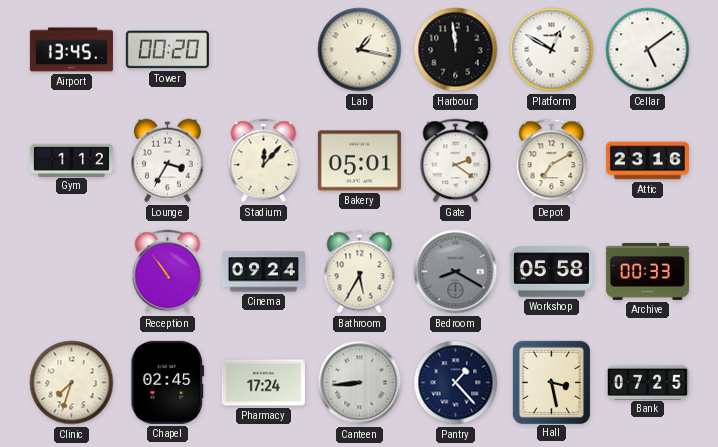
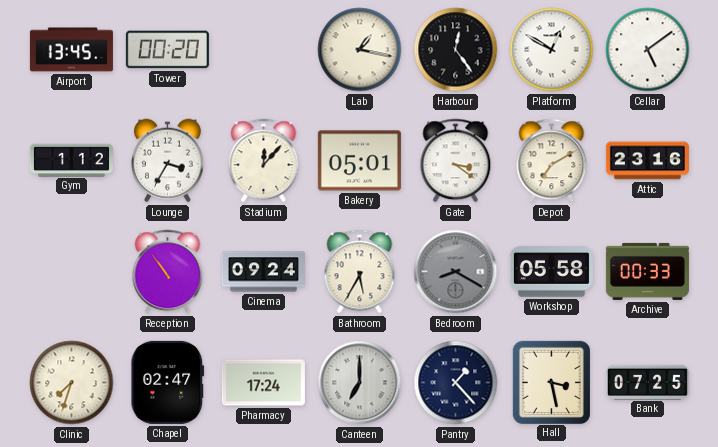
Harbour: 11:59 -> 12:24 (456, 50)
Gate: 2:21 -> 3:21 (456, 161)
Chapel: 02:45 -> 02:47 (168, 382)
Canteen: 8:44 -> 7:00 (360, 383)
